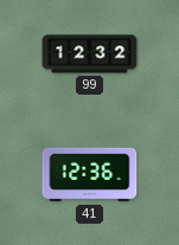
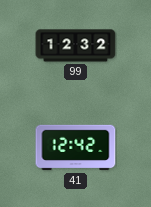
41: 12:36 -> 12:42 (76, 148)
